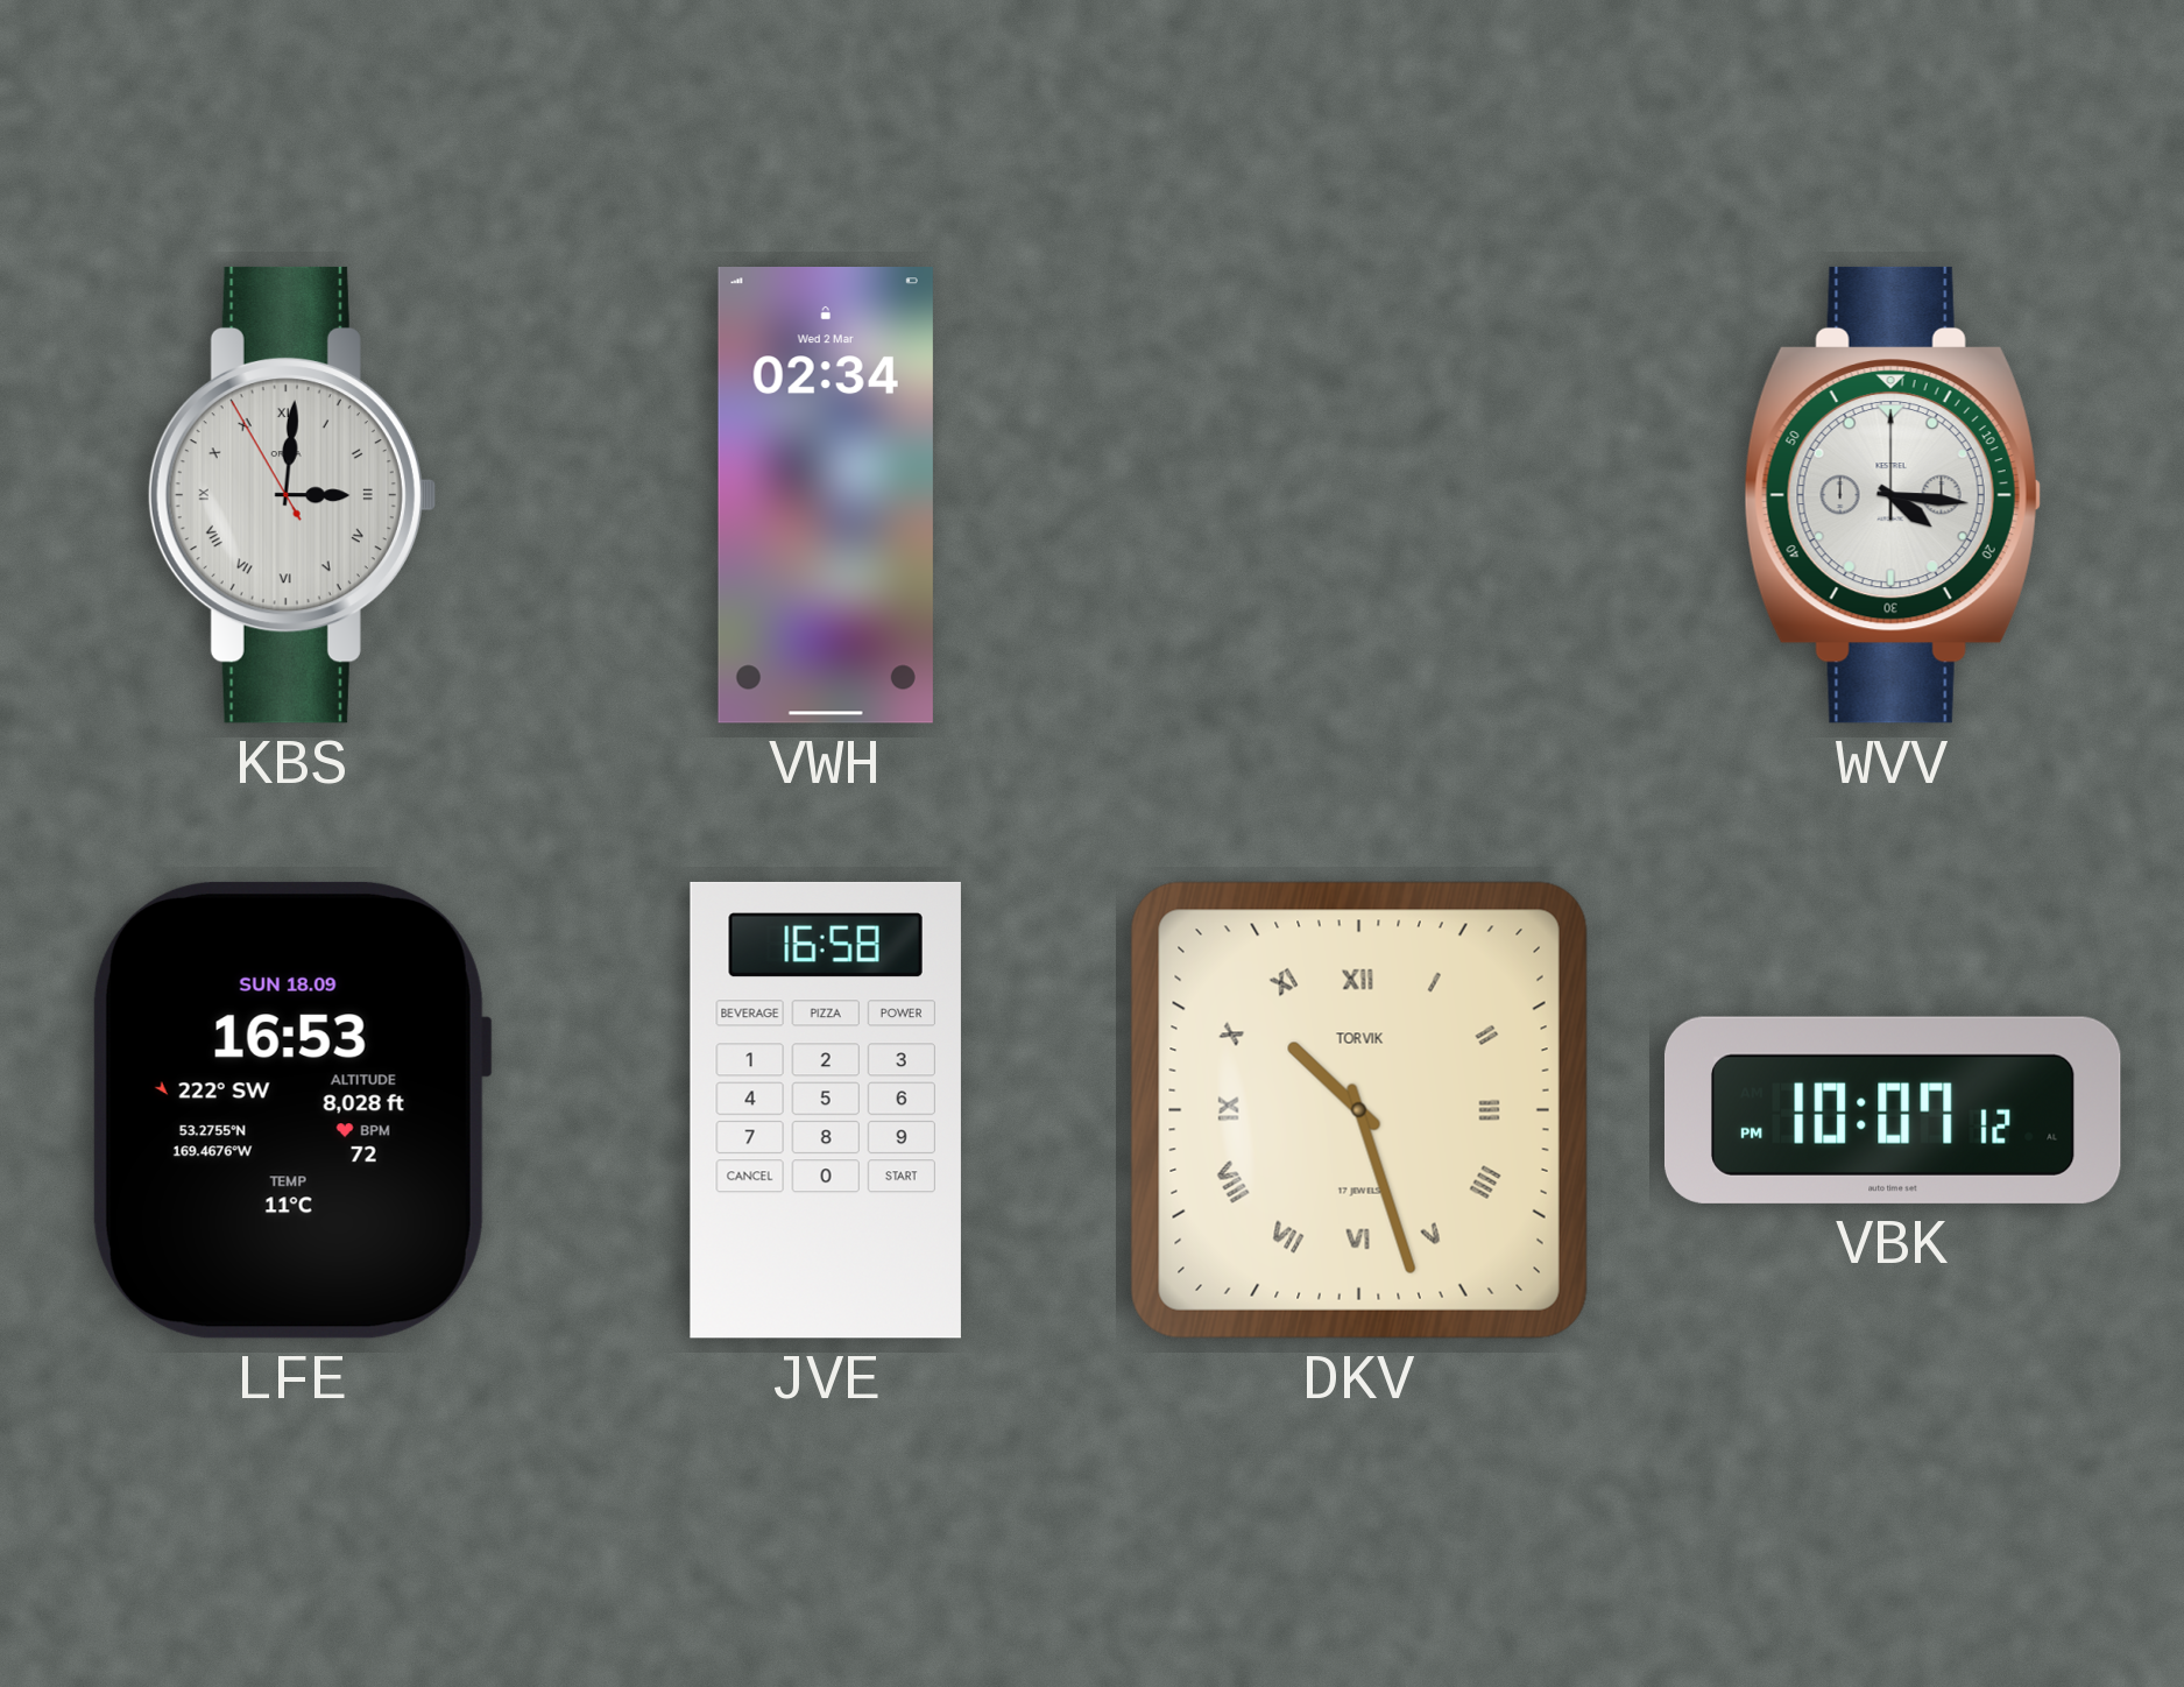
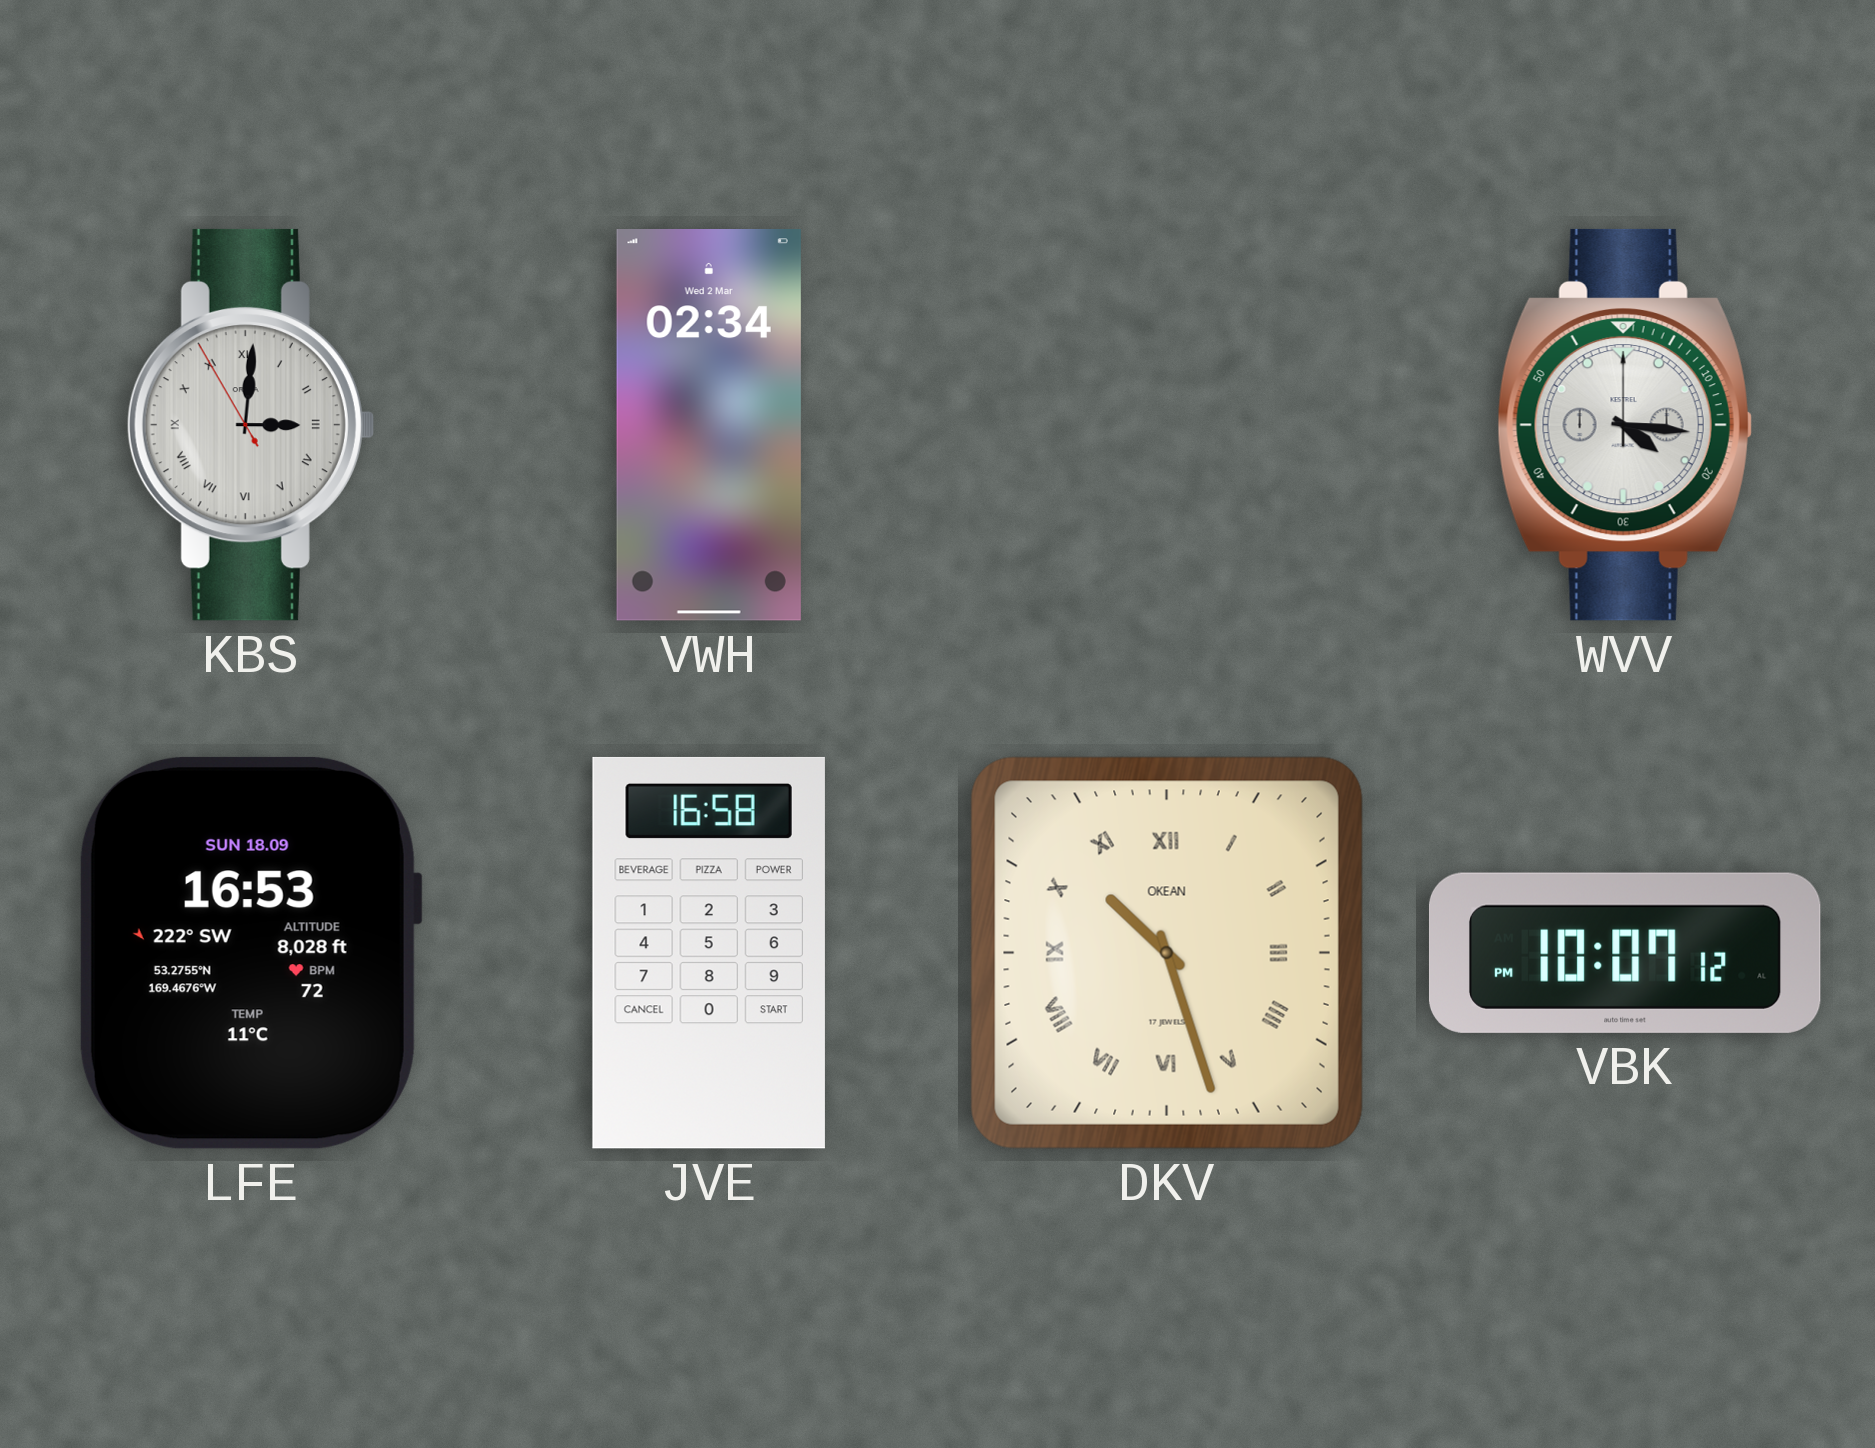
DKV brand: TORVIK -> OKEAN (1167, 953)
